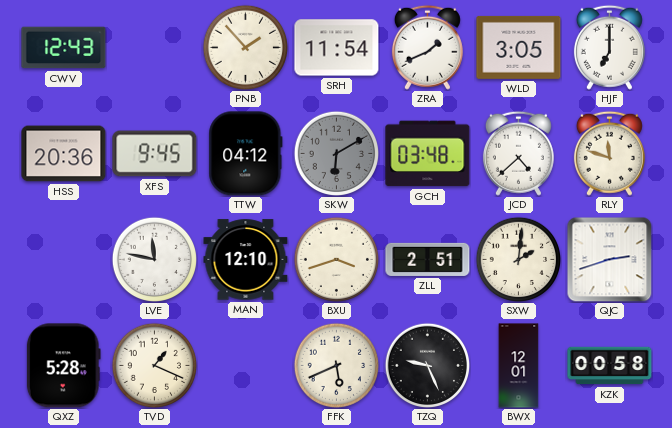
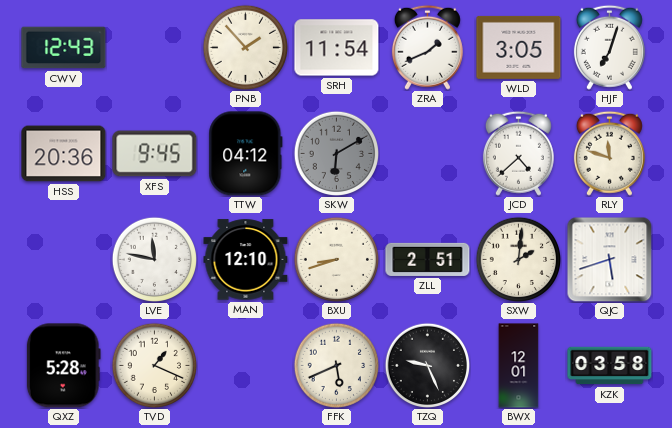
HJF: 7:00 -> 7:03 (609, 47)
GCH: 03:48 -> none (428, 154)
BXU: 3:42 -> 8:42 (336, 259)
QJC: 2:42 -> 5:42 (609, 259)
KZK: 00:58 -> 03:58 (610, 366)
